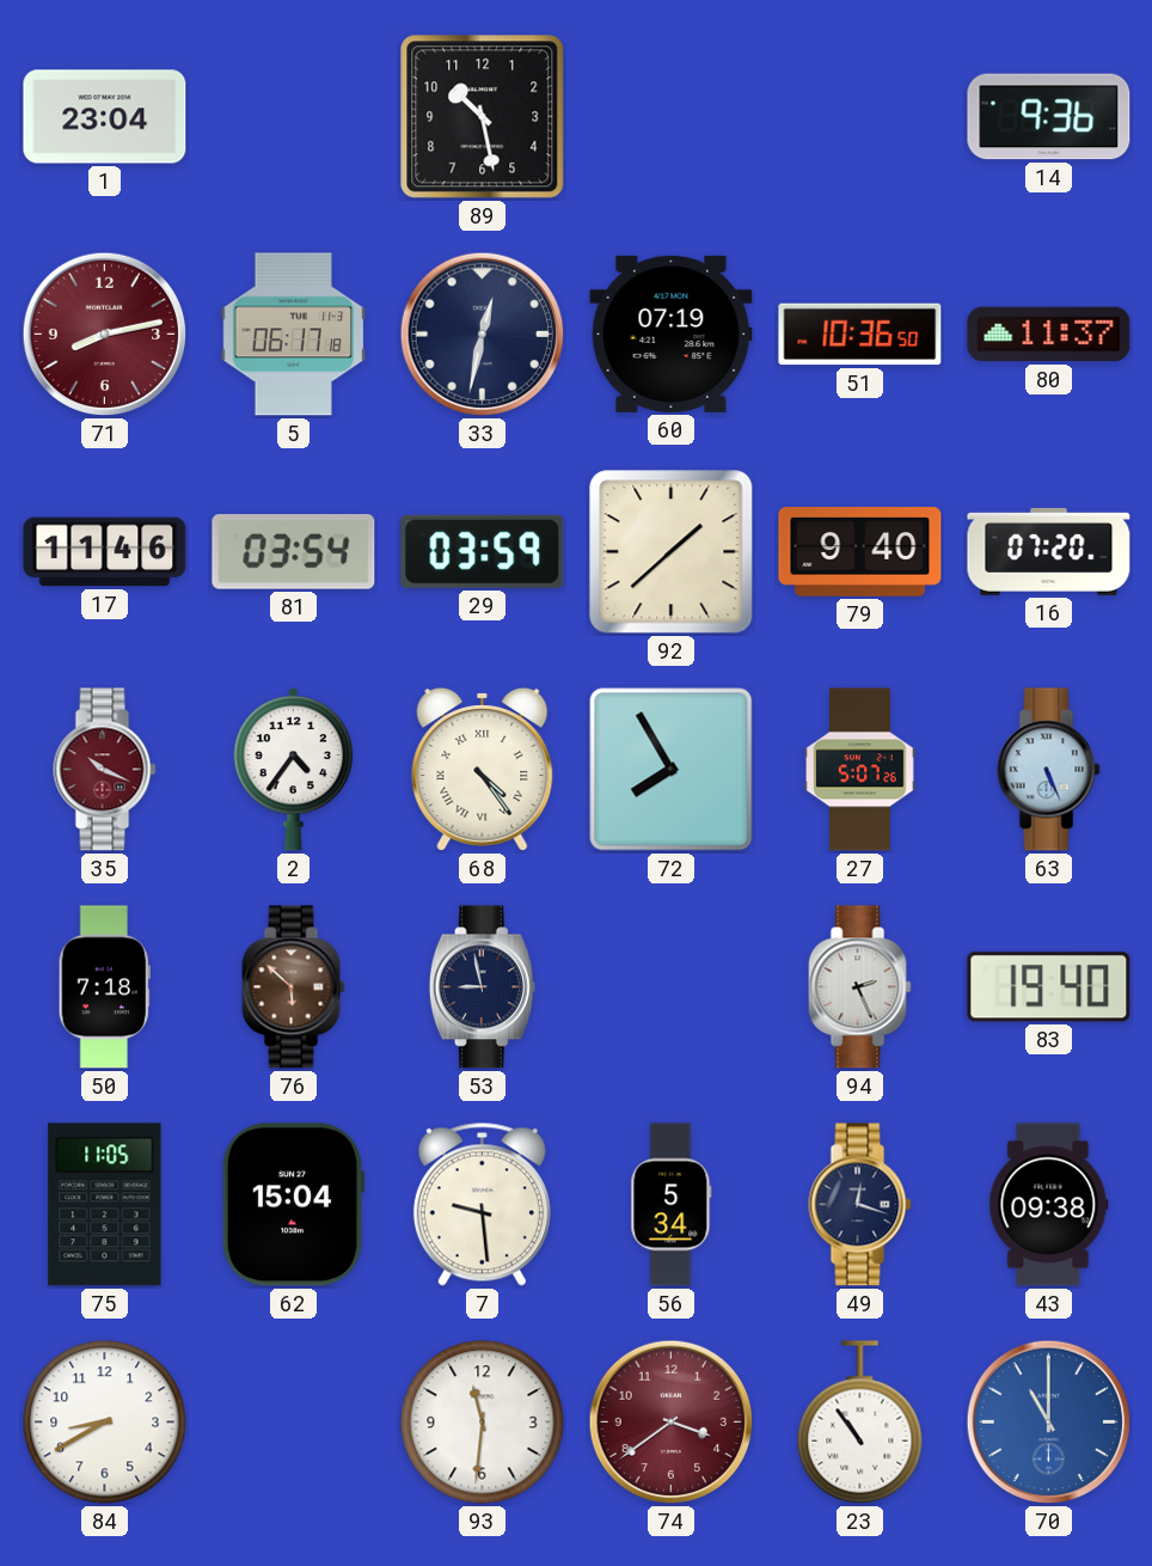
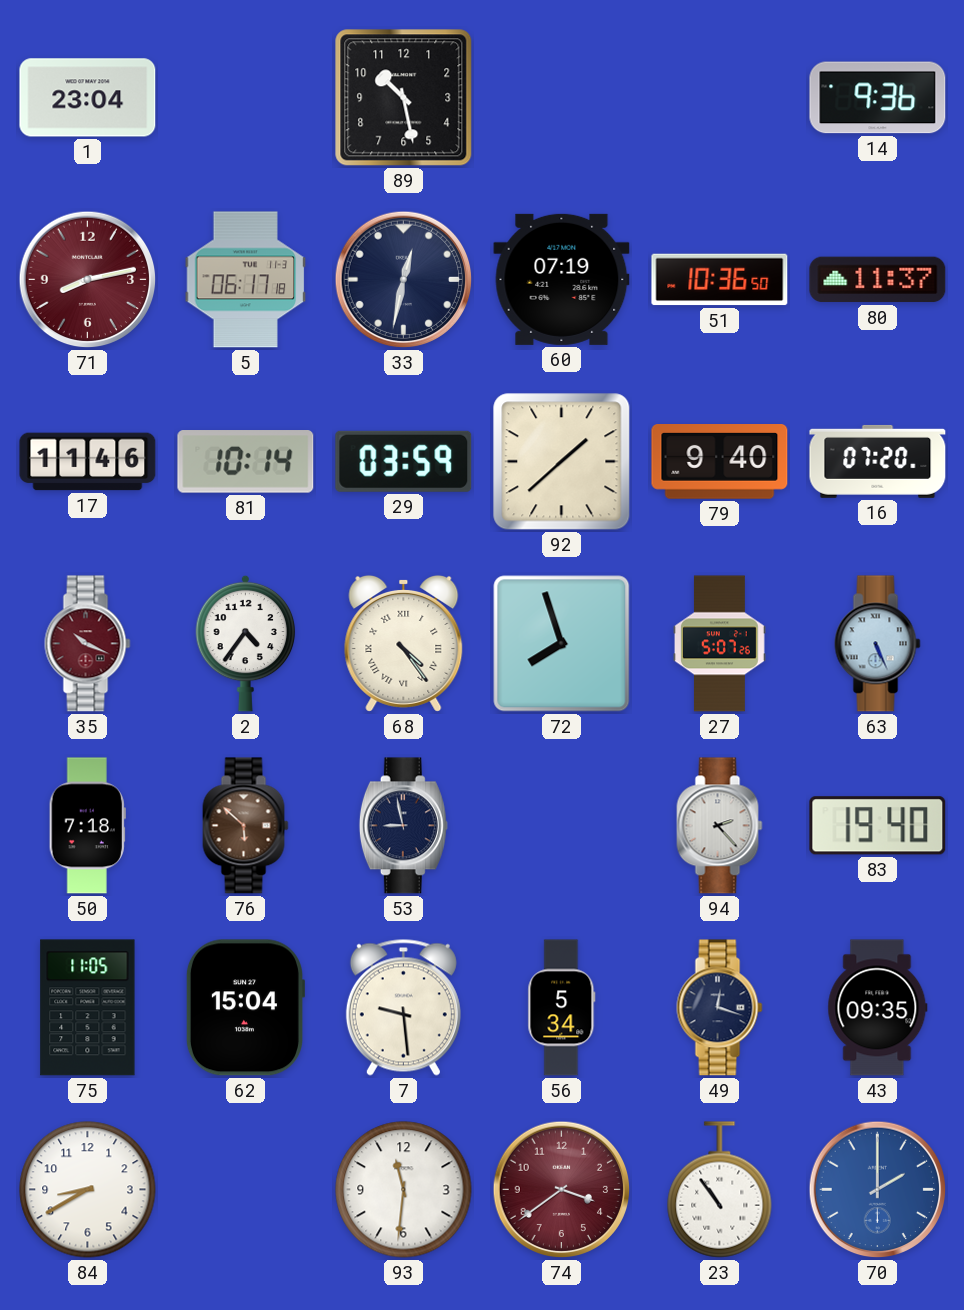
81: 03:54 -> 10:14 (246, 462)
72: 7:55 -> 7:57 (562, 644)
94: 2:26 -> 2:23 (720, 826)
43: 09:38 -> 09:35 (878, 1008)
70: 11:00 -> 2:00 (878, 1190)
